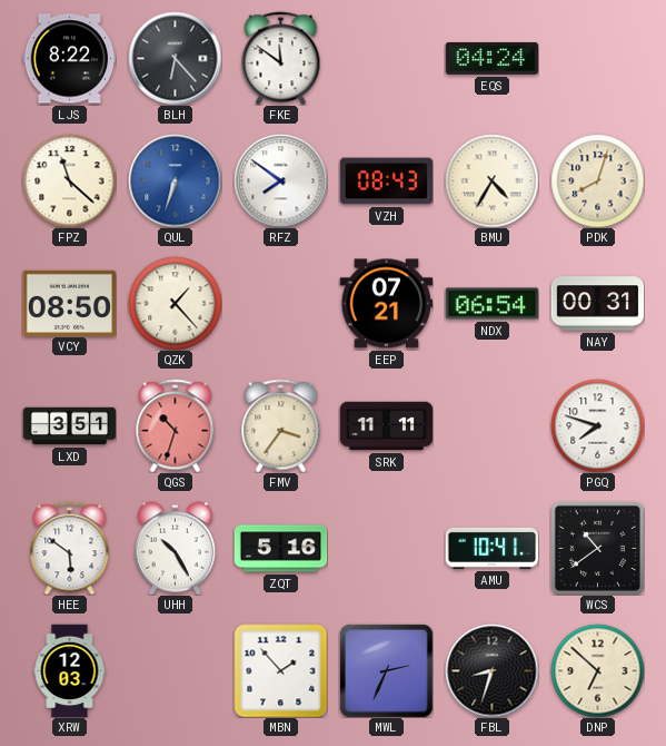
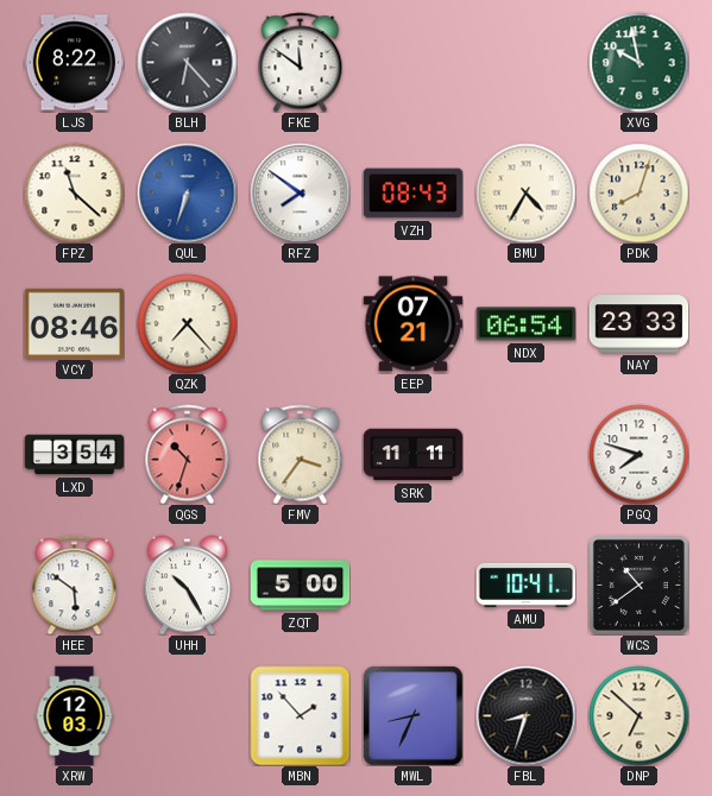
EQS: 04:24 -> none (491, 58)
XVG: none -> 9:58 (638, 62)
VCY: 08:50 -> 08:46 (74, 323)
QZK: 1:23 -> 7:23 (187, 323)
NAY: 00:31 -> 23:33 (638, 324)
LXD: 3:51 -> 3:54 (74, 455)
ZQT: 5:16 -> 5:00 (300, 586)
MWL: 2:34 -> 8:34 (412, 715)
